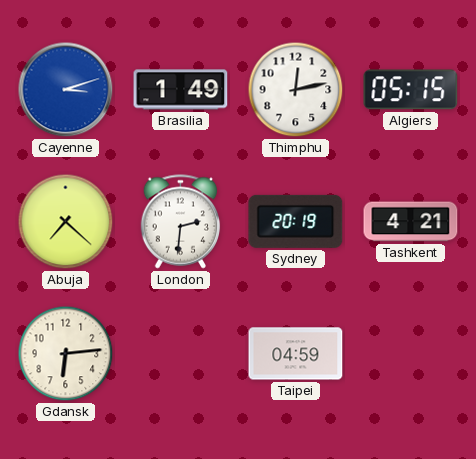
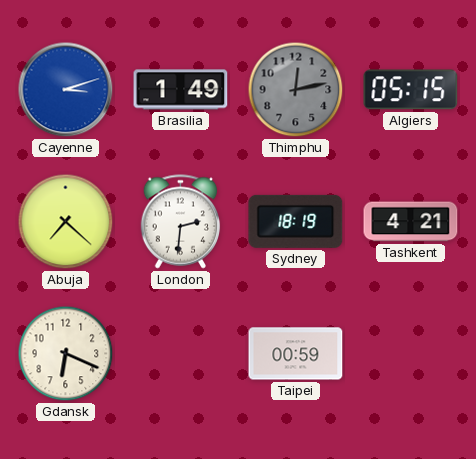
Thimphu dial: white -> grey (296, 90)
Sydney: 20:19 -> 18:19 (296, 221)
Gdansk: 6:14 -> 6:19 (66, 354)
Taipei: 04:59 -> 00:59 (296, 354)
